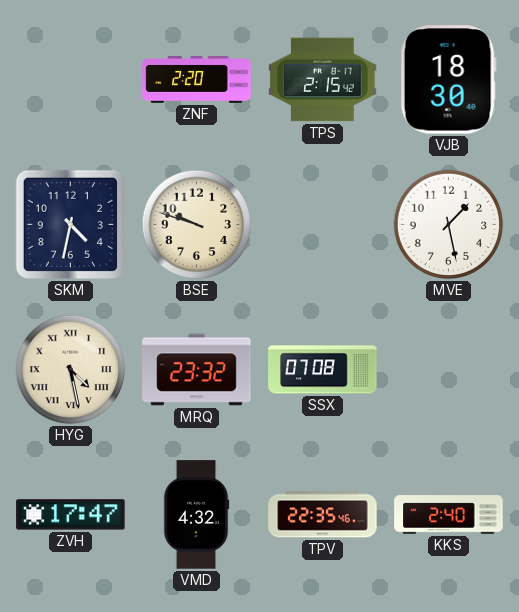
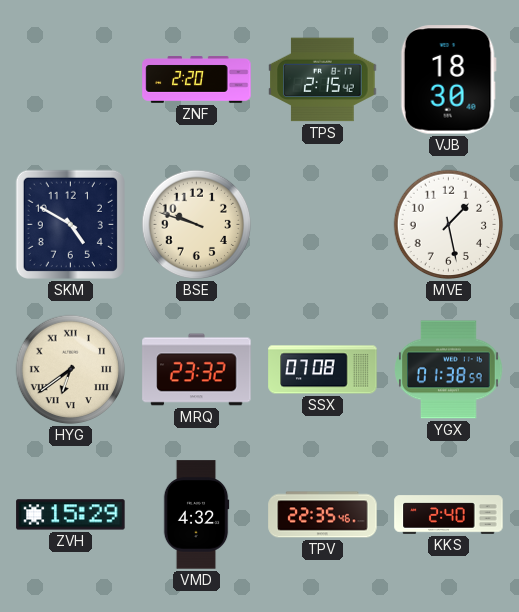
SKM: 4:32 -> 4:50 (70, 224)
HYG: 4:28 -> 6:39 (71, 370)
YGX: none -> 01:38 (449, 370)
ZVH: 17:47 -> 15:29 (71, 515)
